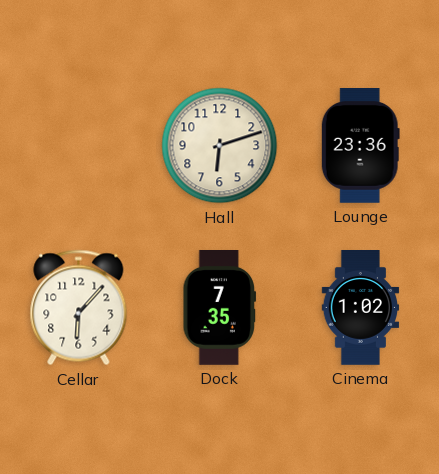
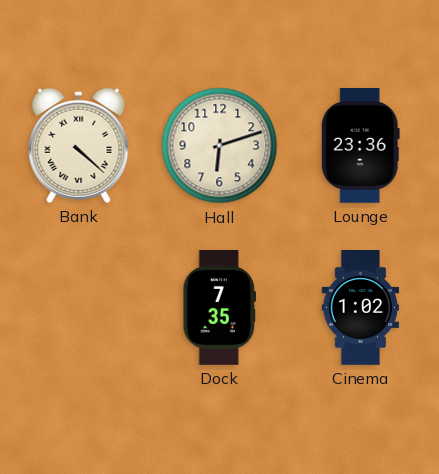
Bank: none -> 4:22 (79, 145)
Cellar: 6:07 -> none (79, 308)
